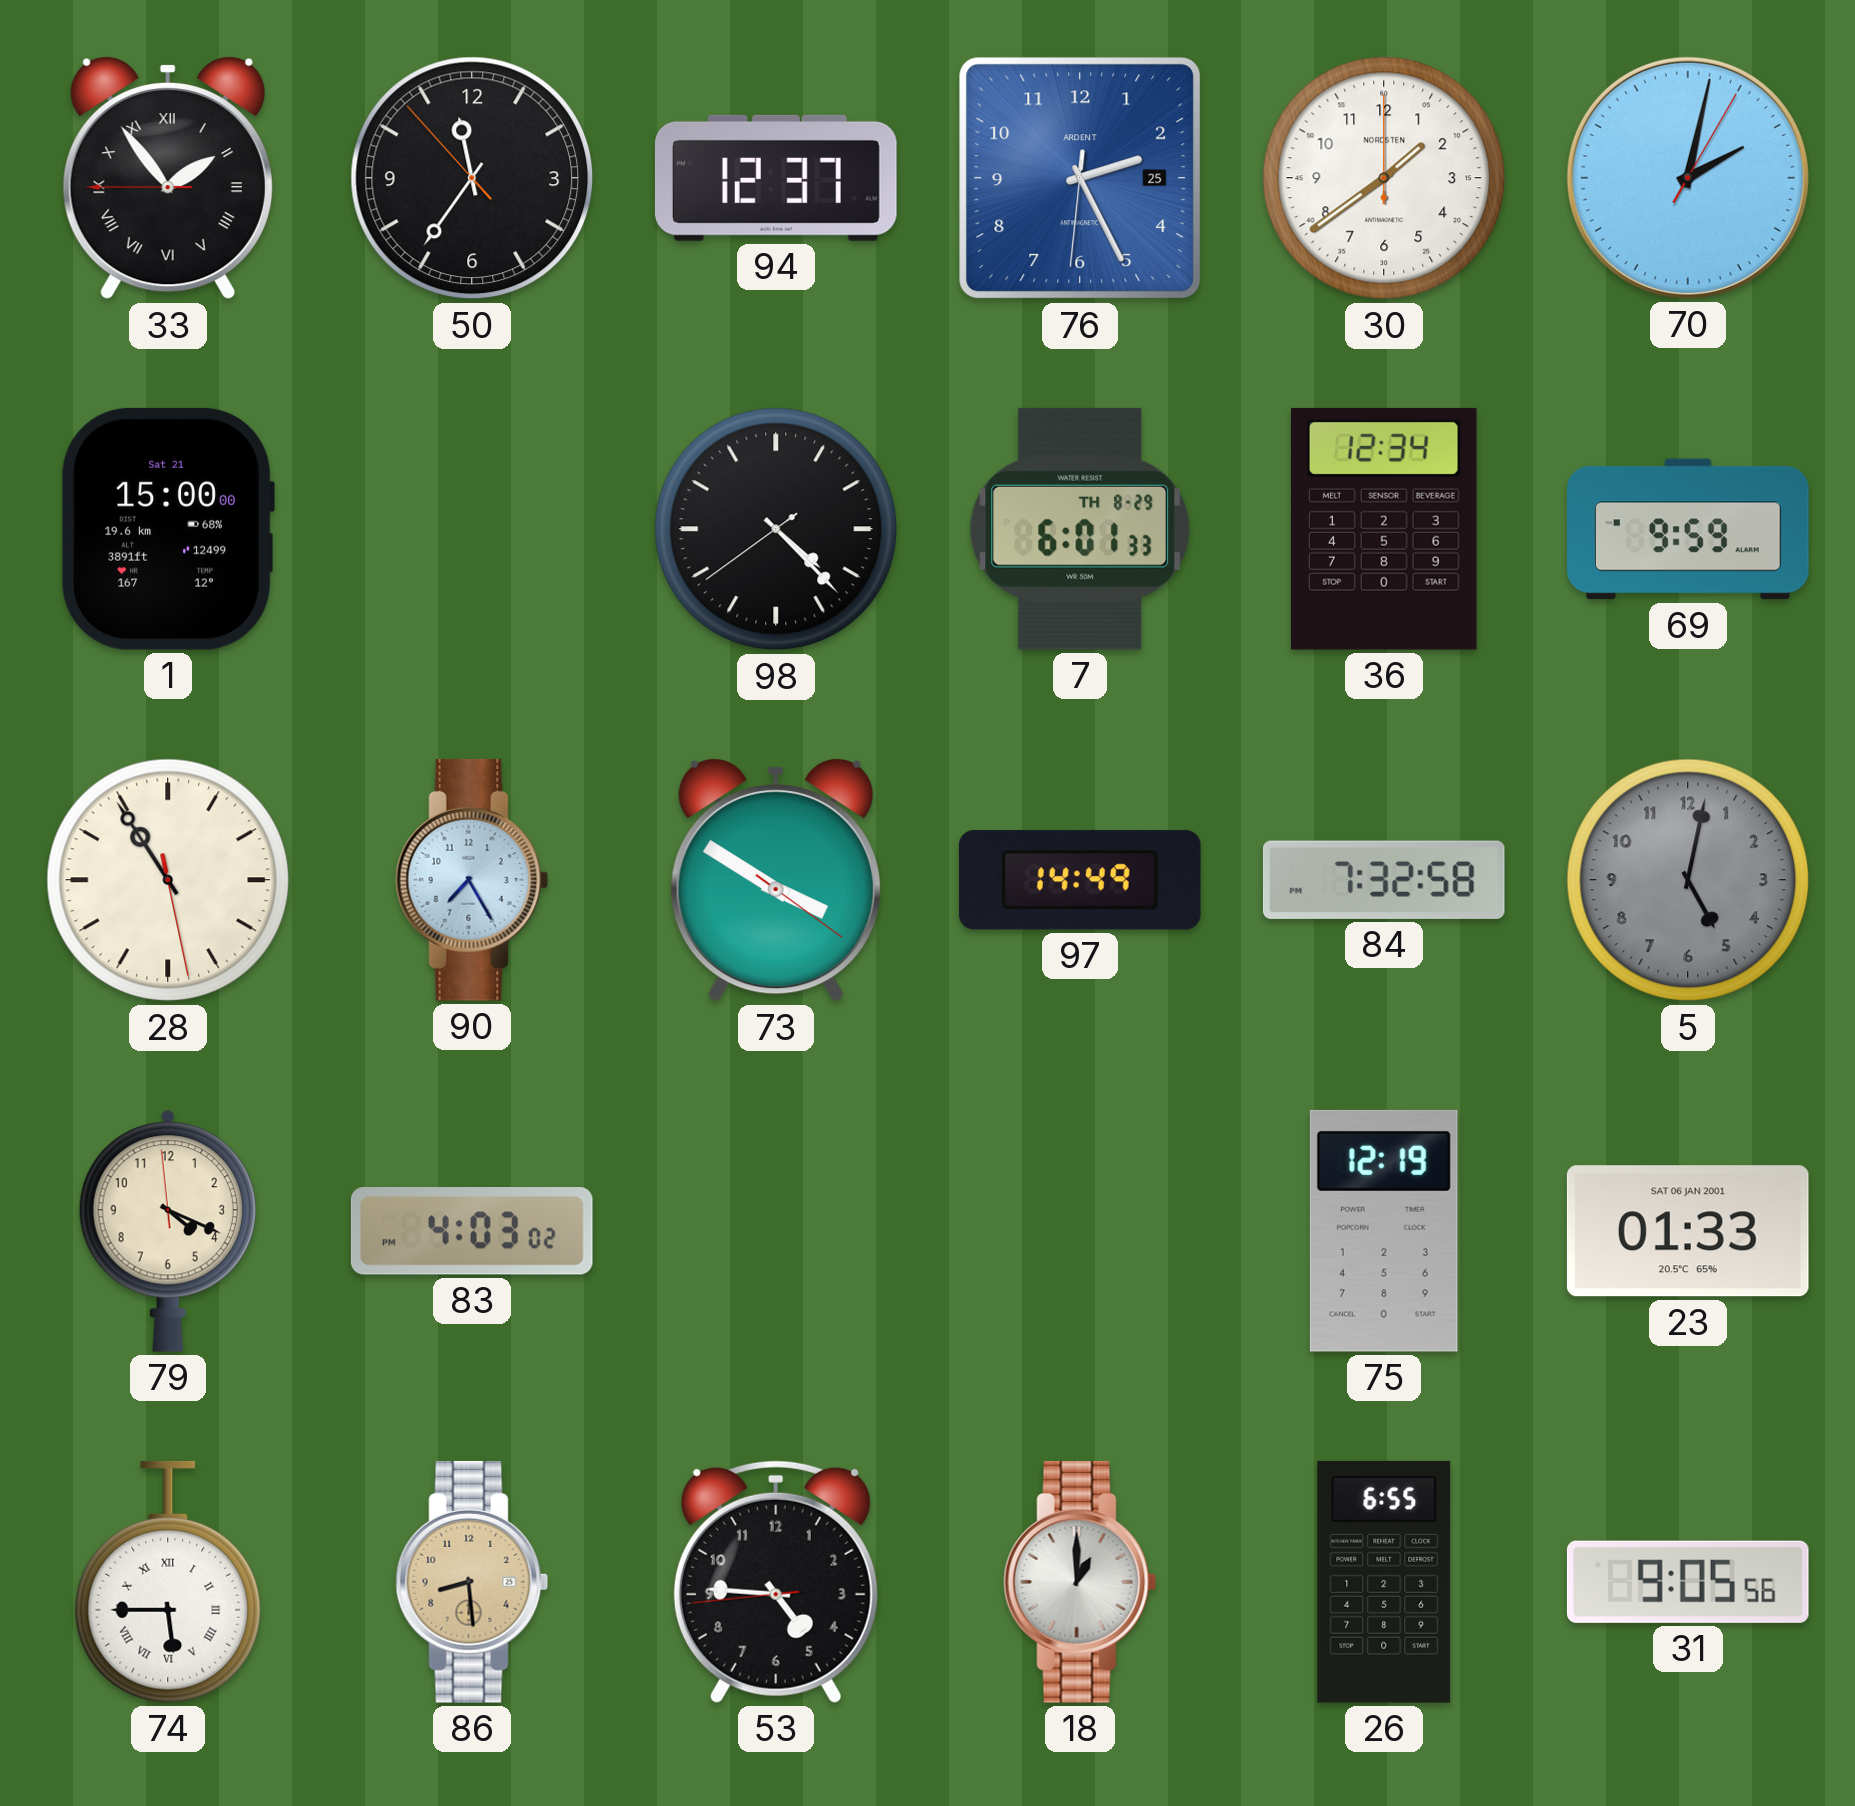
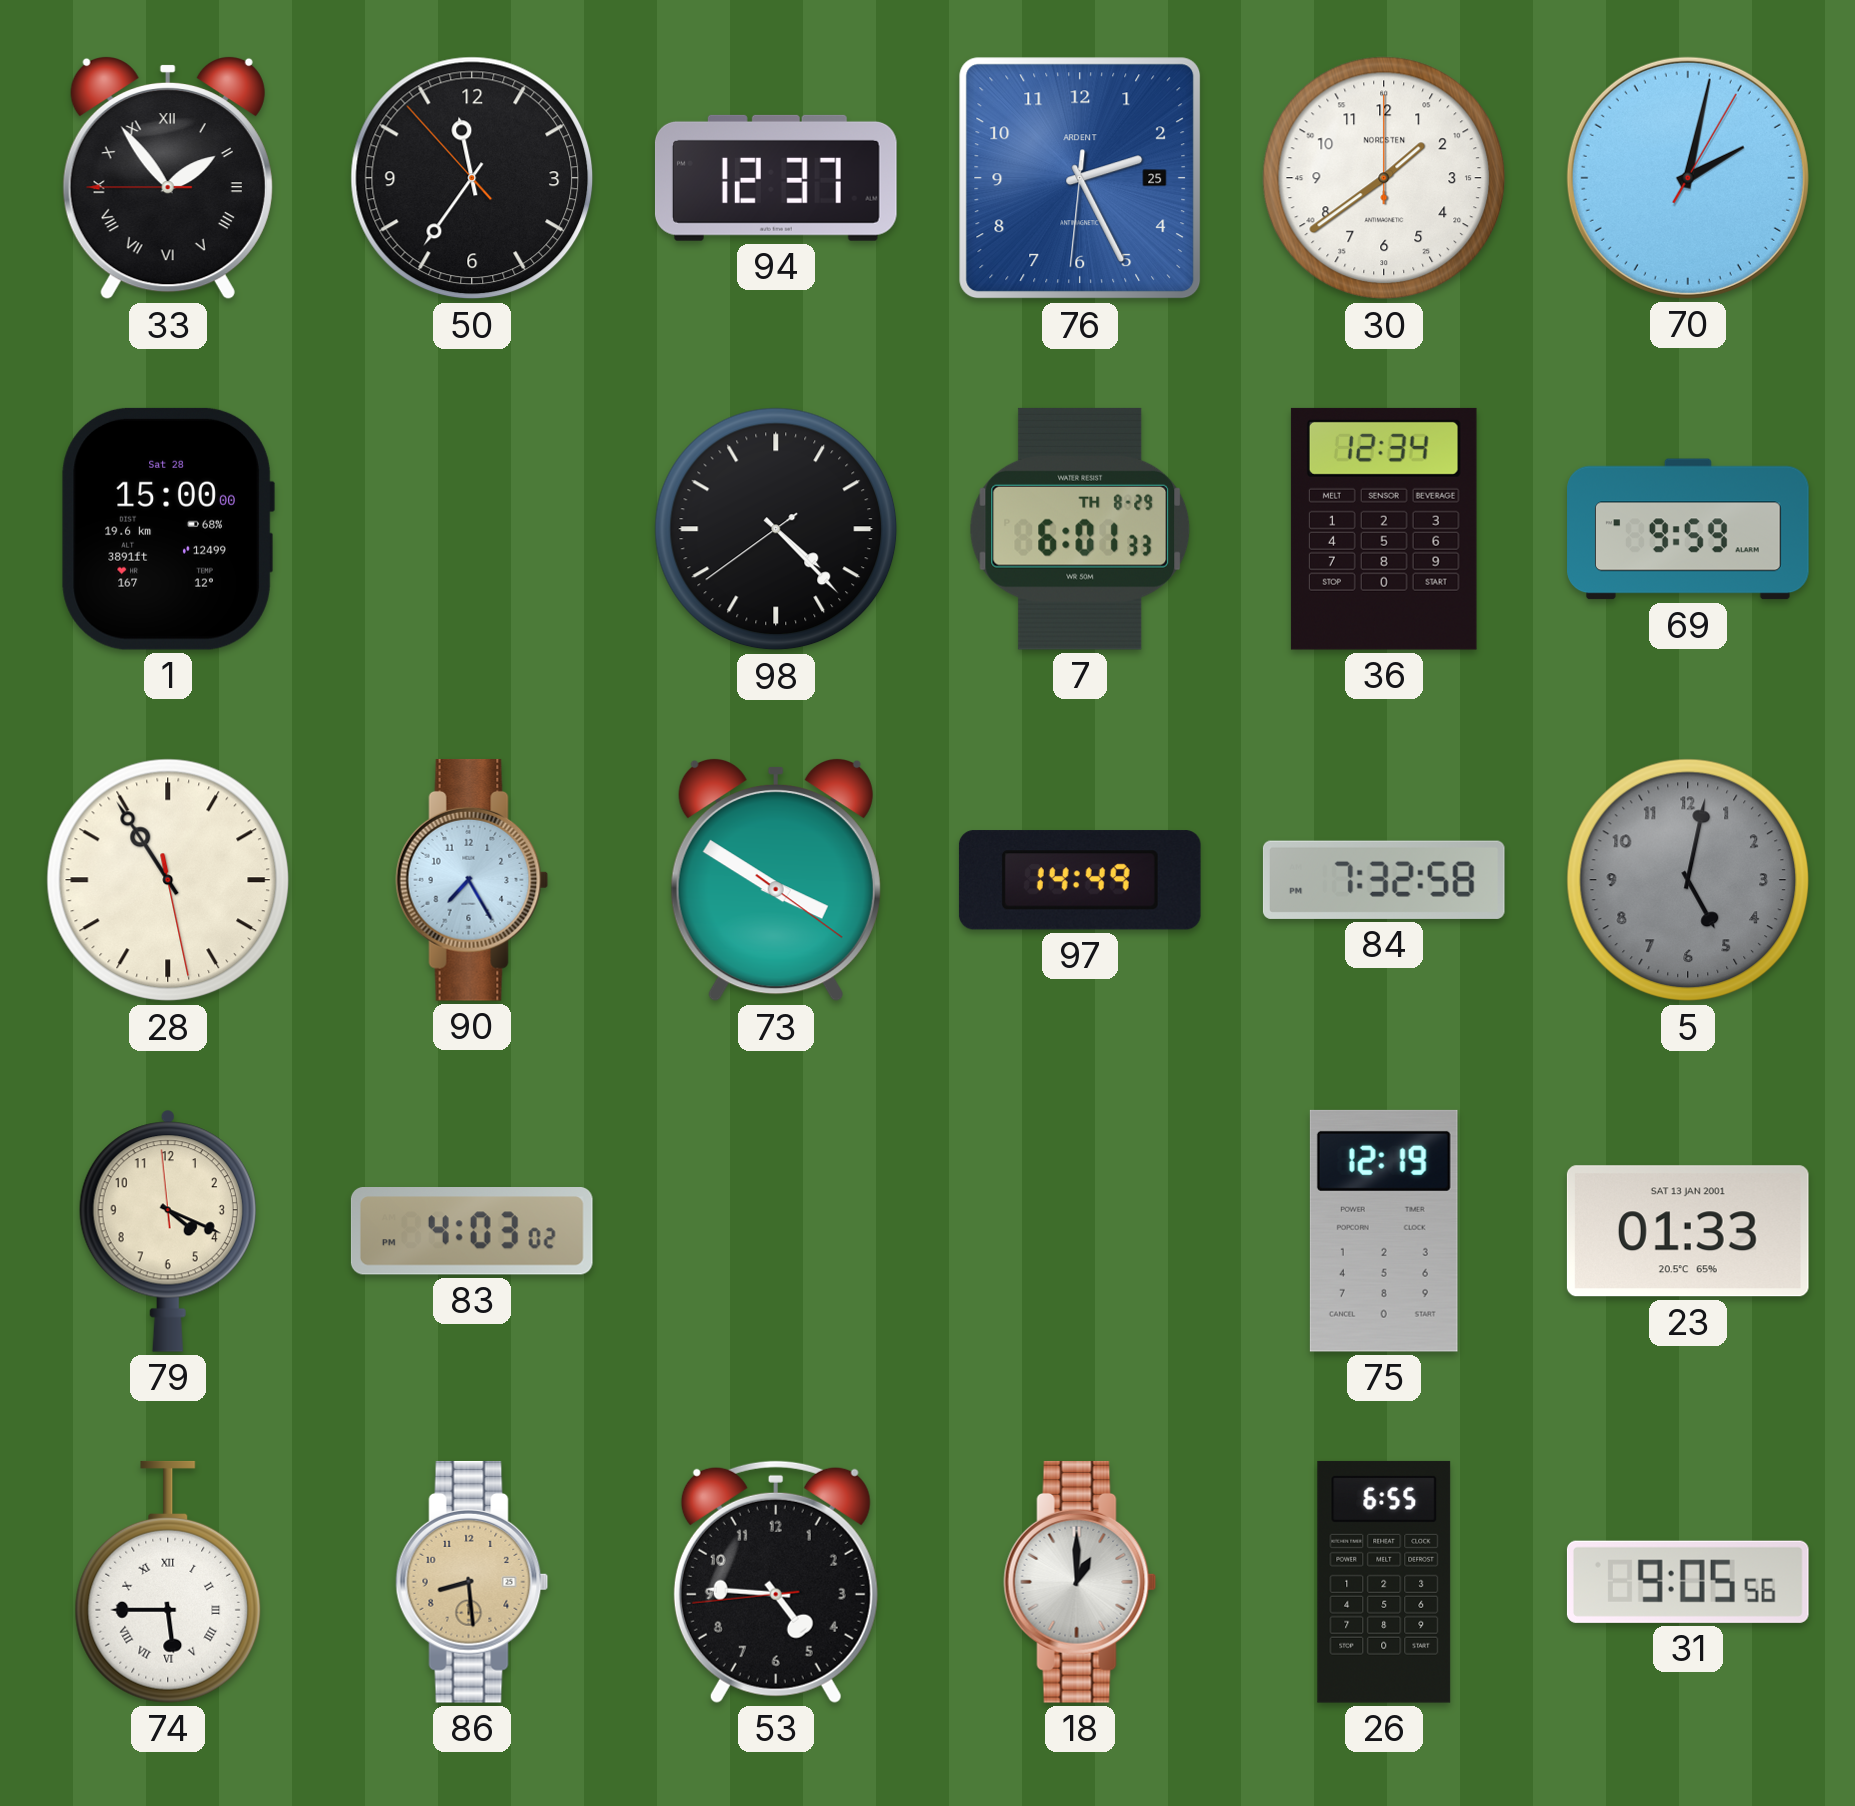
1 date: Sat 21 -> Sat 28 (168, 529)
23 date: SAT 06 JAN 2001 -> SAT 13 JAN 2001 (1688, 1231)
